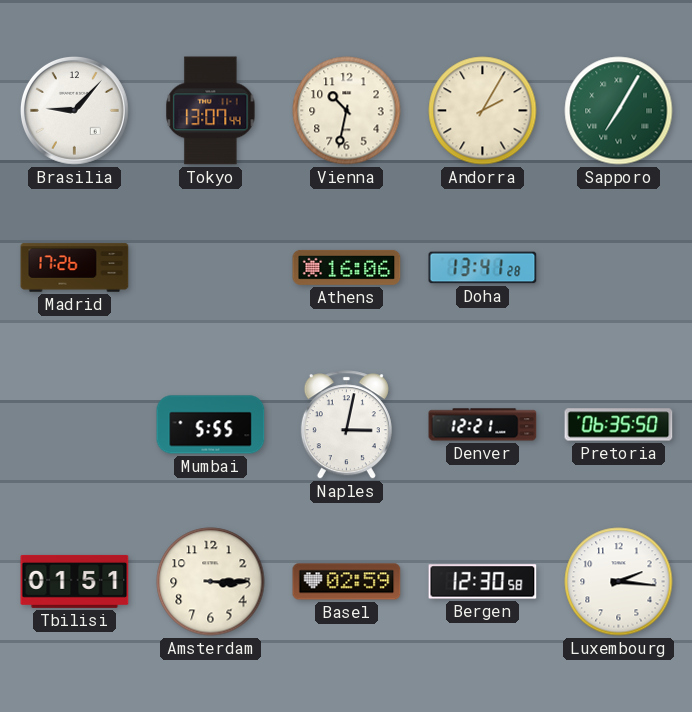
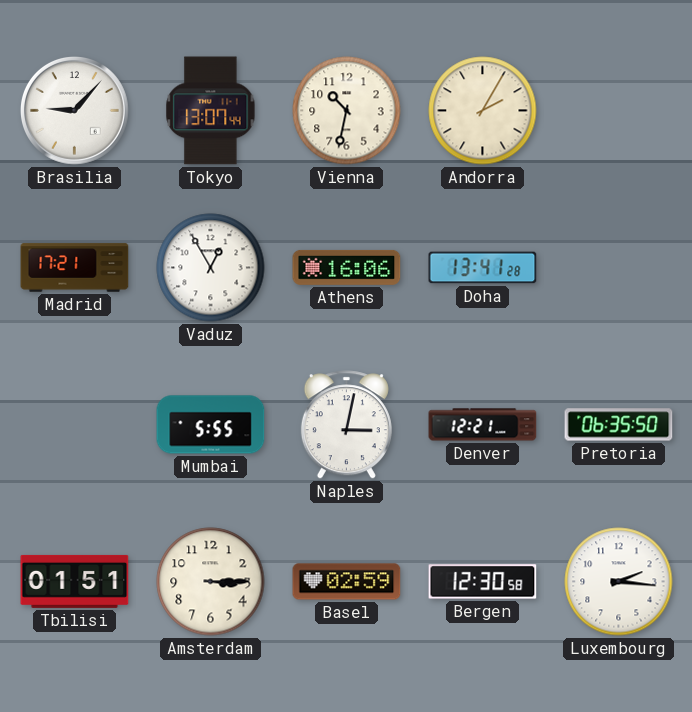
Sapporo: 7:05 -> none (619, 111)
Madrid: 17:26 -> 17:21 (75, 268)
Vaduz: none -> 12:55 (211, 268)
